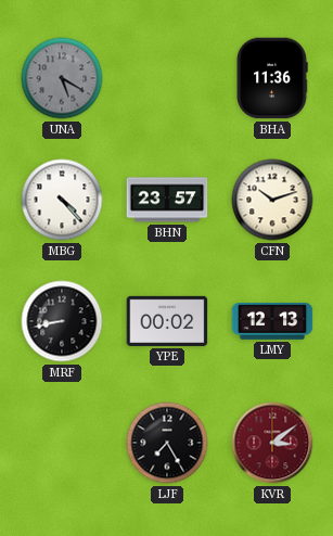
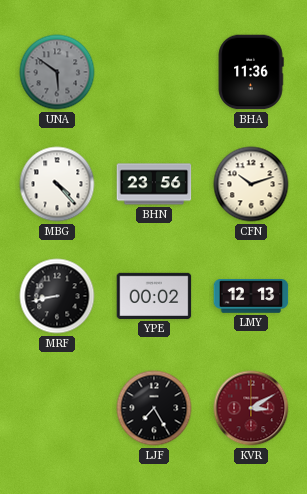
UNA: 5:20 -> 5:51 (57, 72)
BHN: 23:57 -> 23:56 (154, 184)
KVR: 3:09 -> 3:10 (251, 408)
